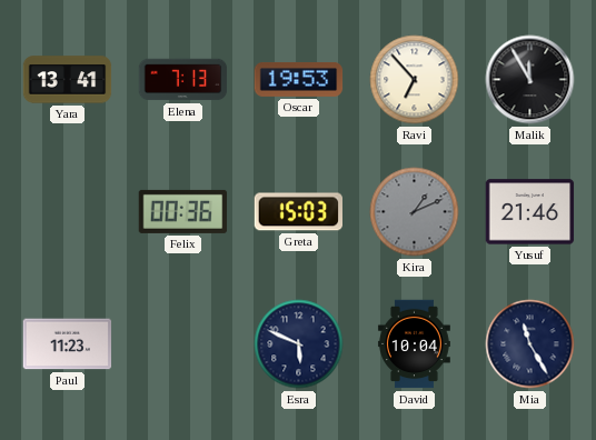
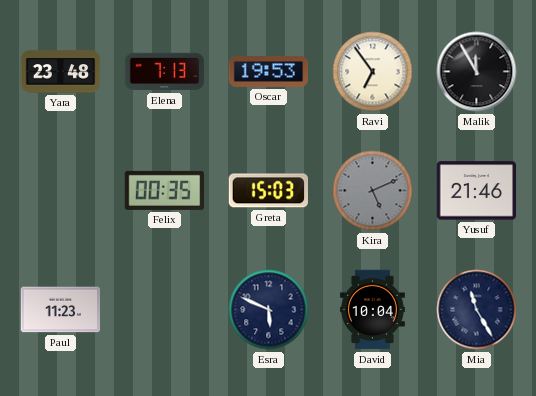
Yara: 13:41 -> 23:48 (61, 72)
Ravi: 6:53 -> 6:54 (373, 72)
Felix: 00:36 -> 00:35 (165, 190)
Kira: 1:11 -> 5:11 (373, 191)
